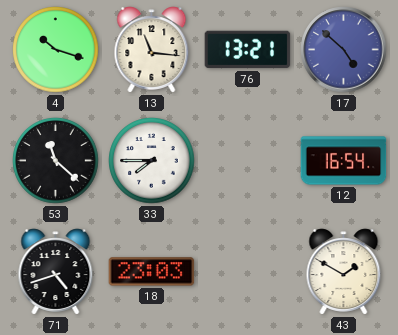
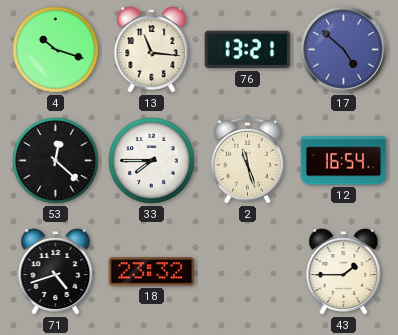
53: 11:22 -> 12:22 (56, 161)
2: none -> 11:27 (247, 160)
18: 23:03 -> 23:32 (152, 272)
43: 1:50 -> 1:45 (344, 272)
